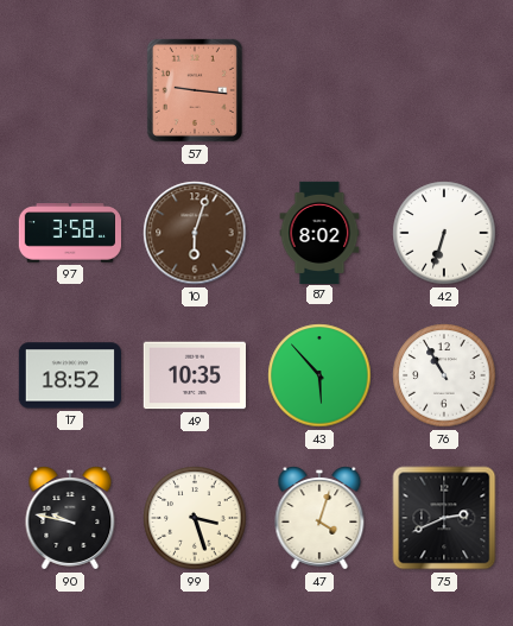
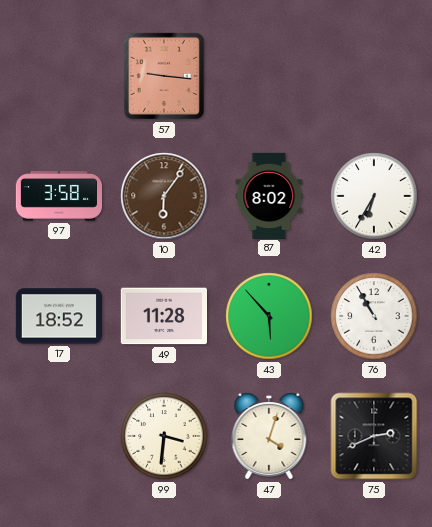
10: 6:03 -> 6:06 (164, 196)
42: 6:33 -> 6:35 (374, 196)
49: 10:35 -> 11:28 (163, 316)
90: 9:47 -> none (70, 518)
99: 3:27 -> 3:31 (164, 436)
